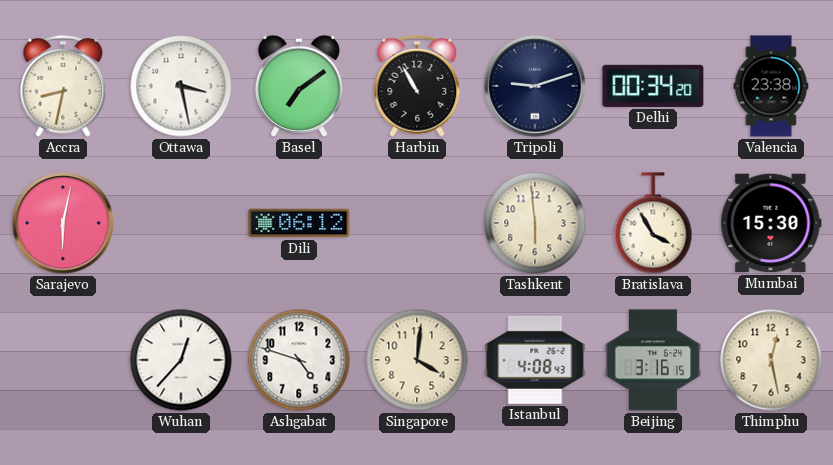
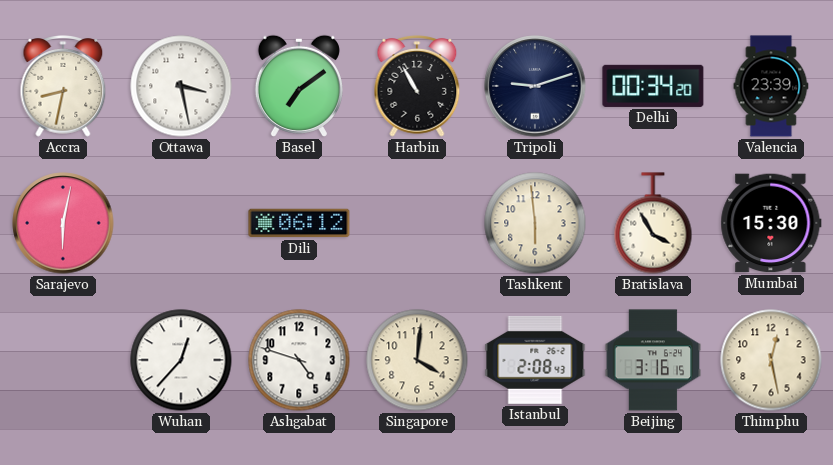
Valencia: 23:38 -> 23:39 (771, 86)
Istanbul: 4:08 -> 2:08 (535, 360)
